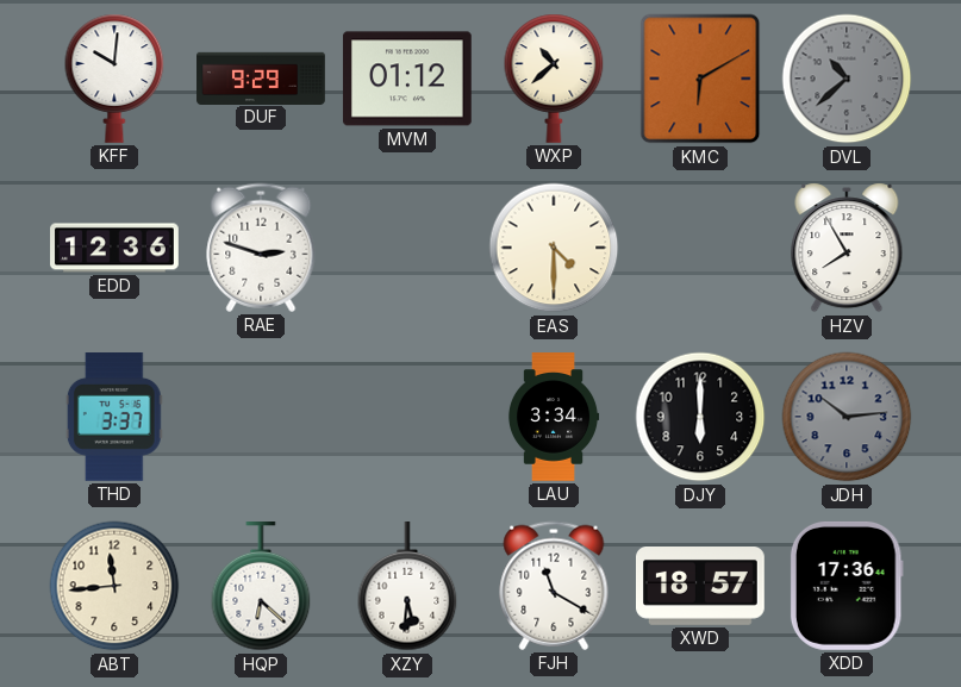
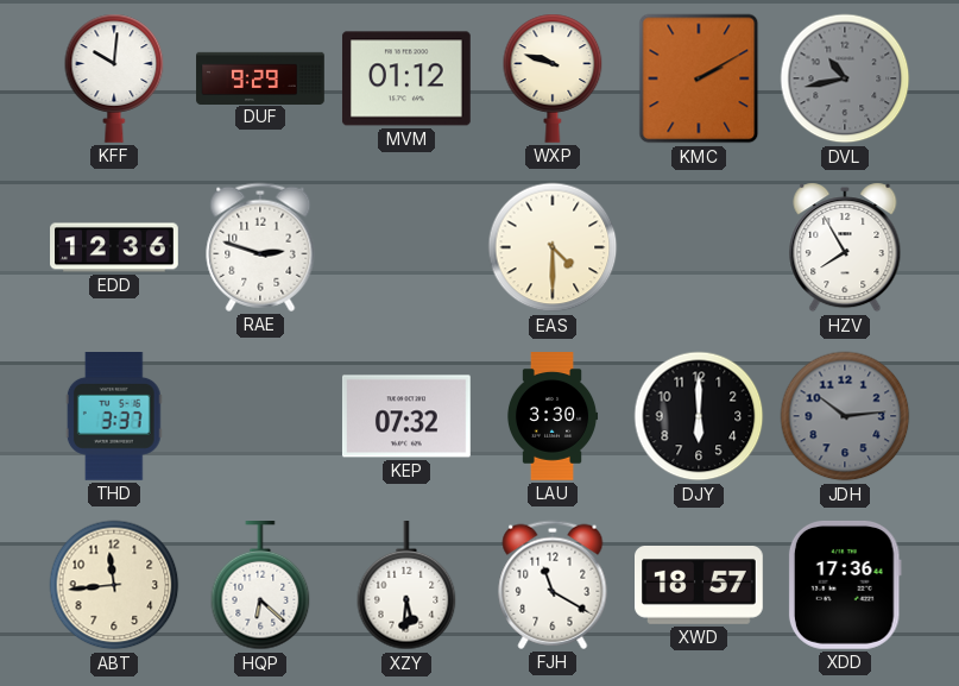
WXP: 10:38 -> 9:48 (553, 78)
KMC: 6:10 -> 2:10 (699, 78)
DVL: 10:38 -> 10:43 (845, 78)
KEP: none -> 07:32 (406, 416)
LAU: 3:34 -> 3:30 (553, 416)
